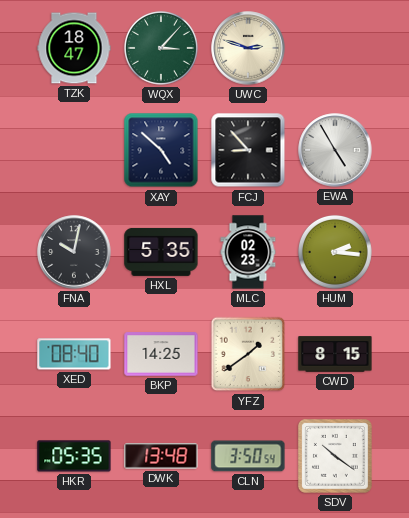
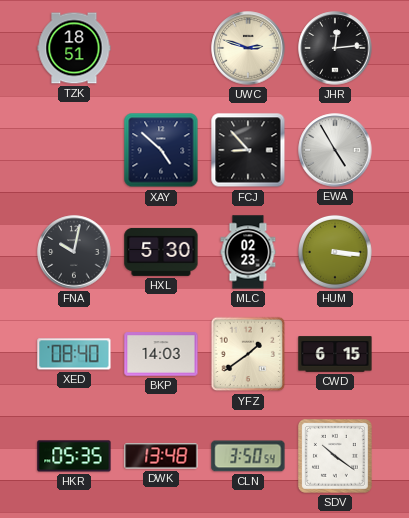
TZK: 18:47 -> 18:51 (74, 48)
WQX: 3:07 -> none (161, 48)
JHR: none -> 12:14 (335, 48)
HXL: 5:35 -> 5:30 (161, 252)
HUM: 2:16 -> 3:16 (335, 252)
BKP: 14:25 -> 14:03 (161, 354)
CWD: 8:15 -> 6:15 (335, 354)
